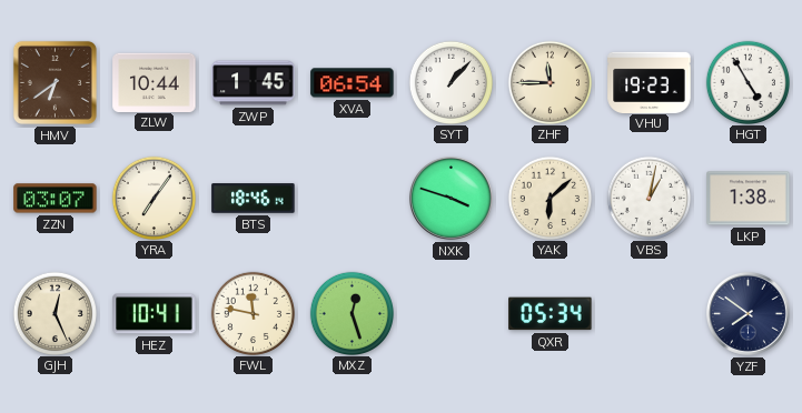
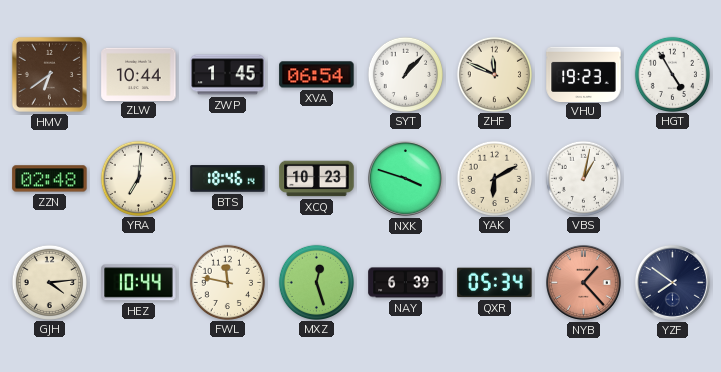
ZHF: 11:45 -> 11:49 (494, 74)
ZZN: 03:07 -> 02:48 (50, 179)
YRA: 7:06 -> 7:01 (138, 178)
XCQ: none -> 10:23 (317, 179)
YAK: 6:08 -> 6:10 (494, 178)
LKP: 1:38 -> none (749, 199)
GJH: 12:26 -> 4:14 (49, 282)
HEZ: 10:41 -> 10:44 (139, 283)
NAY: none -> 6:39 (406, 283)
NYB: none -> 1:23 (584, 283)
